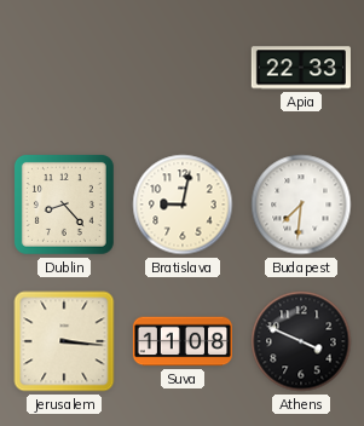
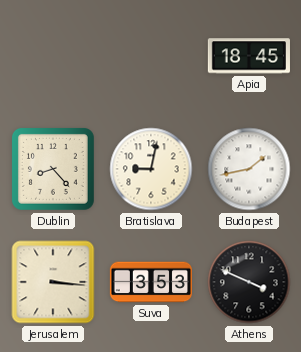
Apia: 22:33 -> 18:45 (248, 56)
Budapest: 7:31 -> 1:43 (249, 169)
Suva: 11:08 -> 3:53 (150, 282)
